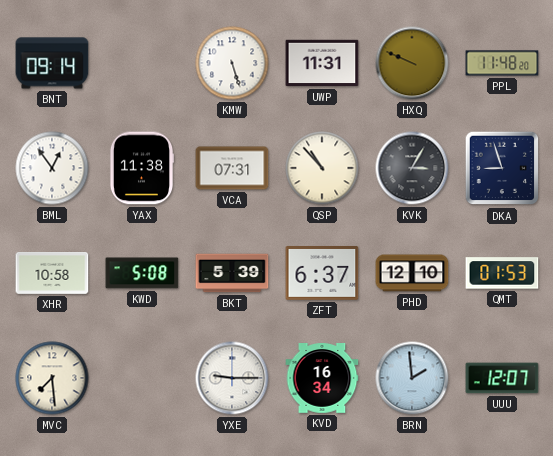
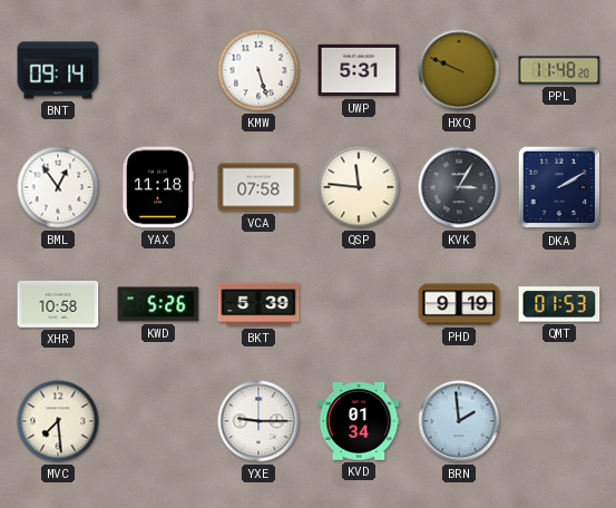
UWP: 11:31 -> 5:31 (359, 70)
YAX: 11:38 -> 11:18 (157, 187)
VCA: 07:31 -> 07:58 (258, 187)
QSP: 10:53 -> 11:46 (359, 187)
DKA: 8:57 -> 2:10 (559, 187)
KWD: 5:08 -> 5:26 (158, 304)
ZFT: 6:37 -> none (322, 274)
PHD: 12:10 -> 9:19 (459, 304)
KVD: 16:34 -> 01:34 (359, 421)
UUU: 12:07 -> none (502, 378)
